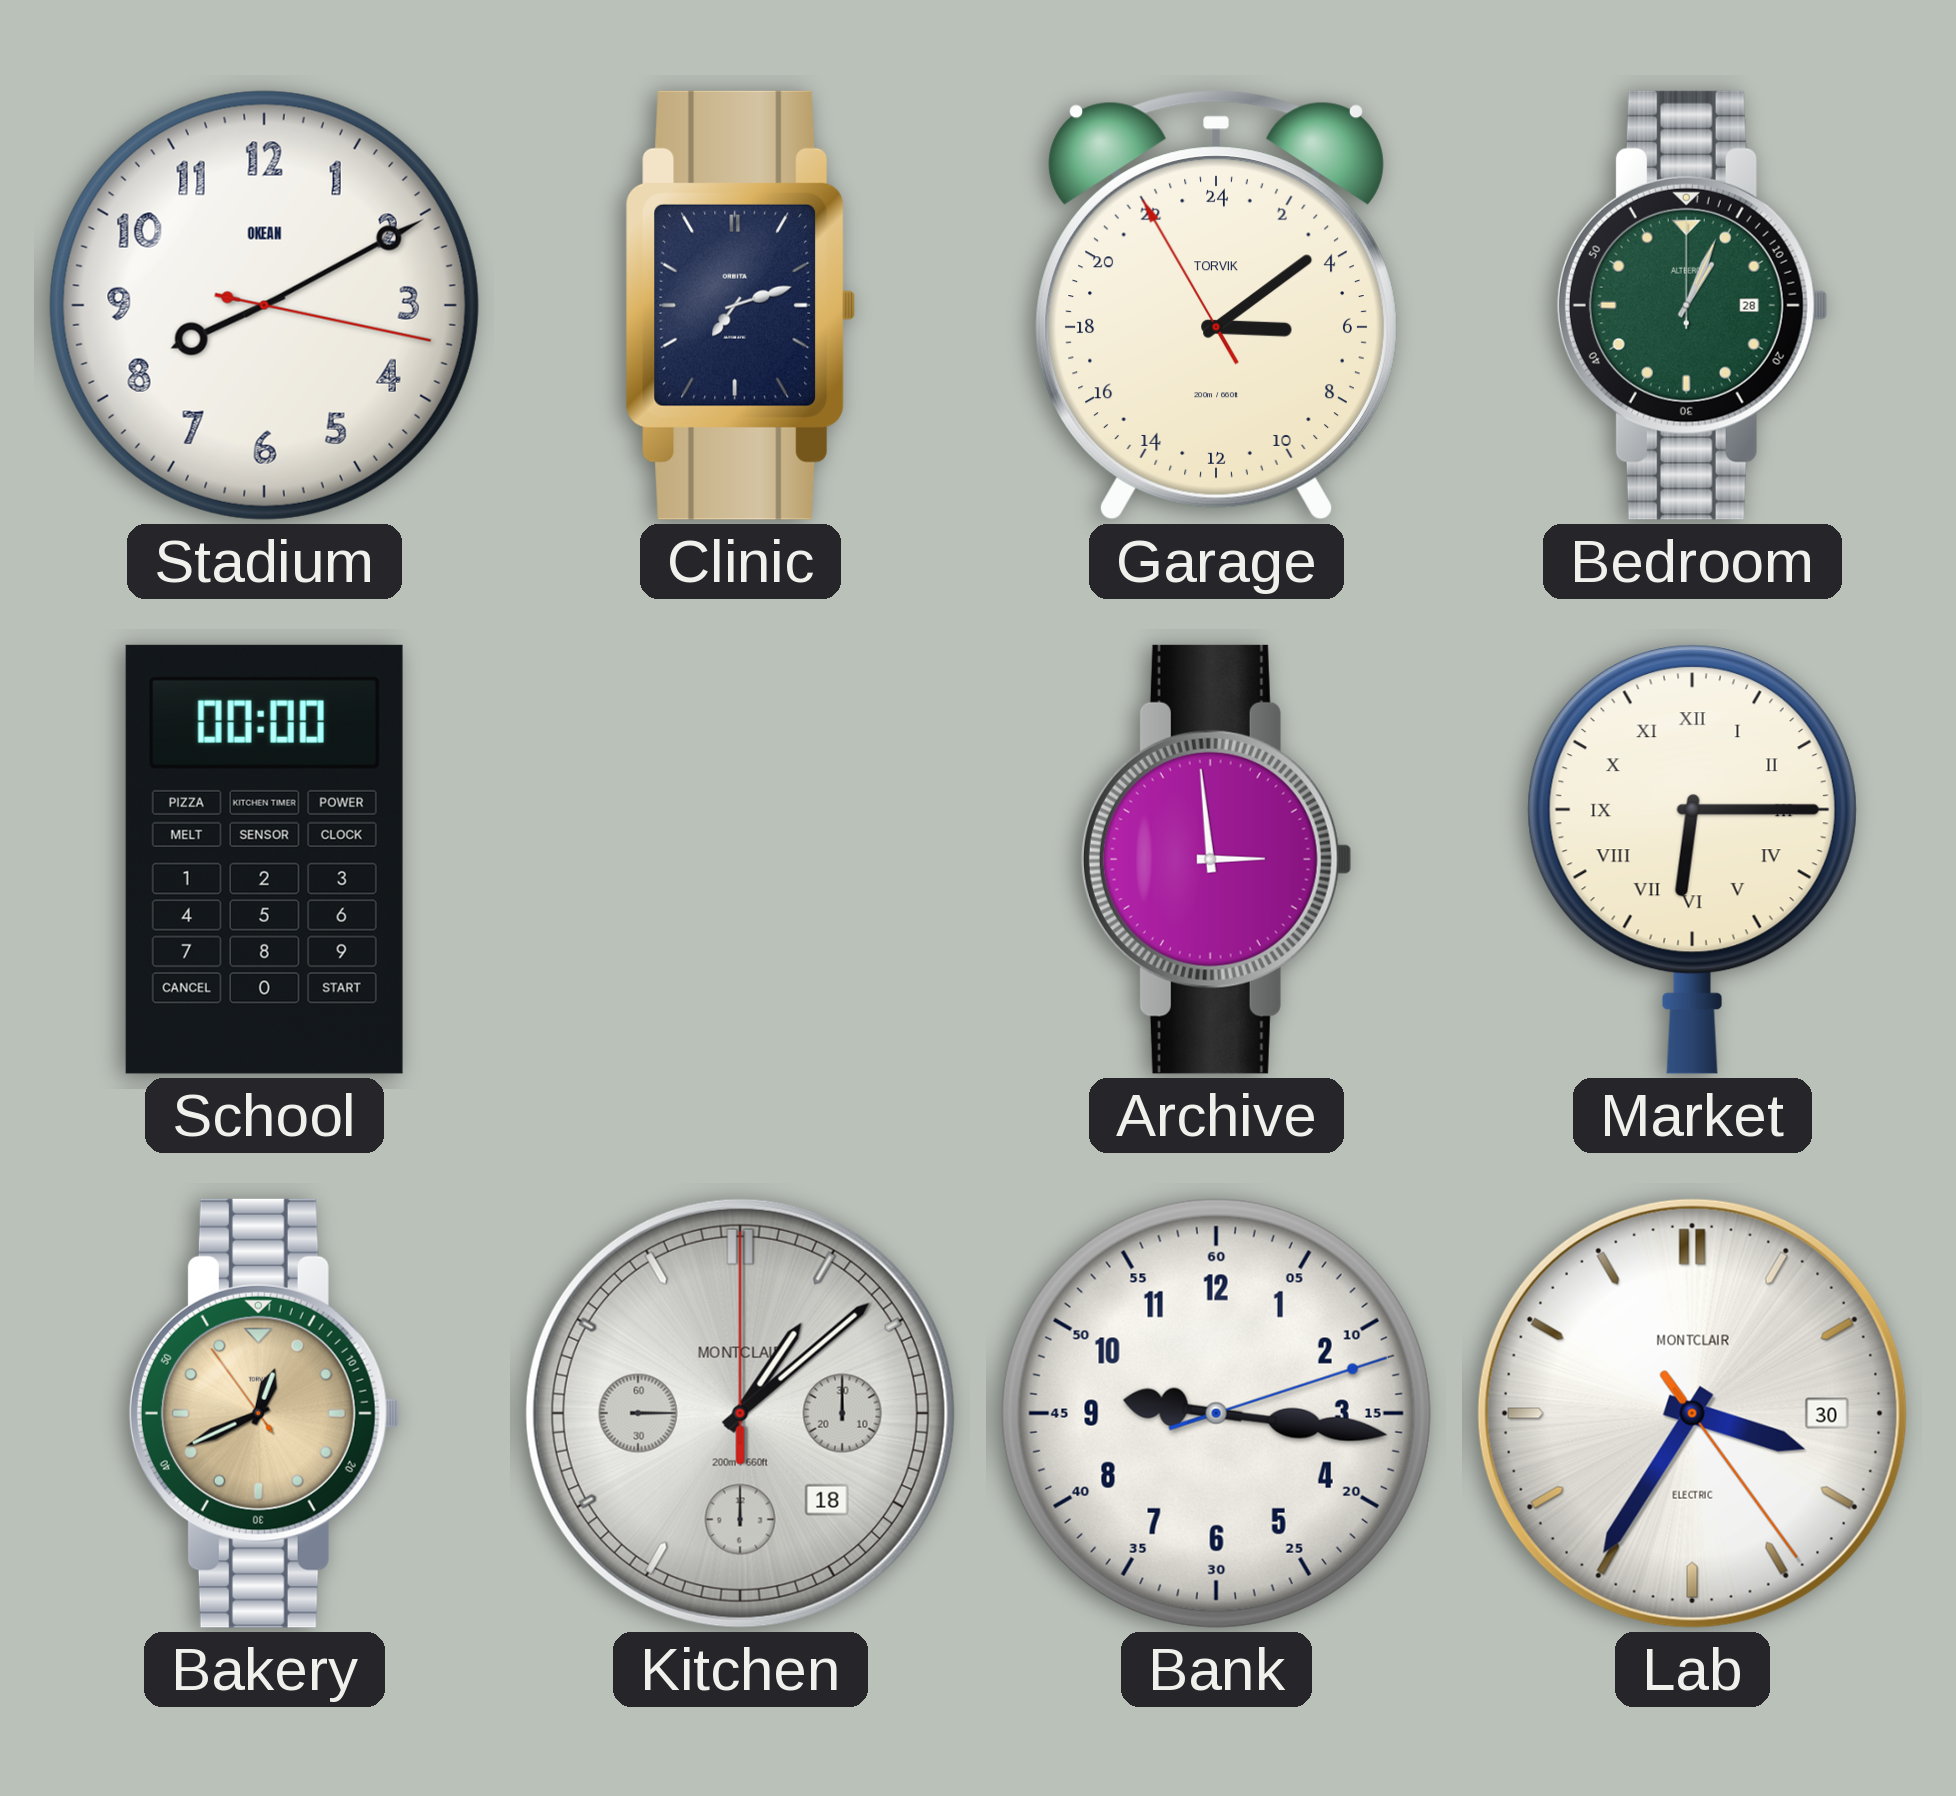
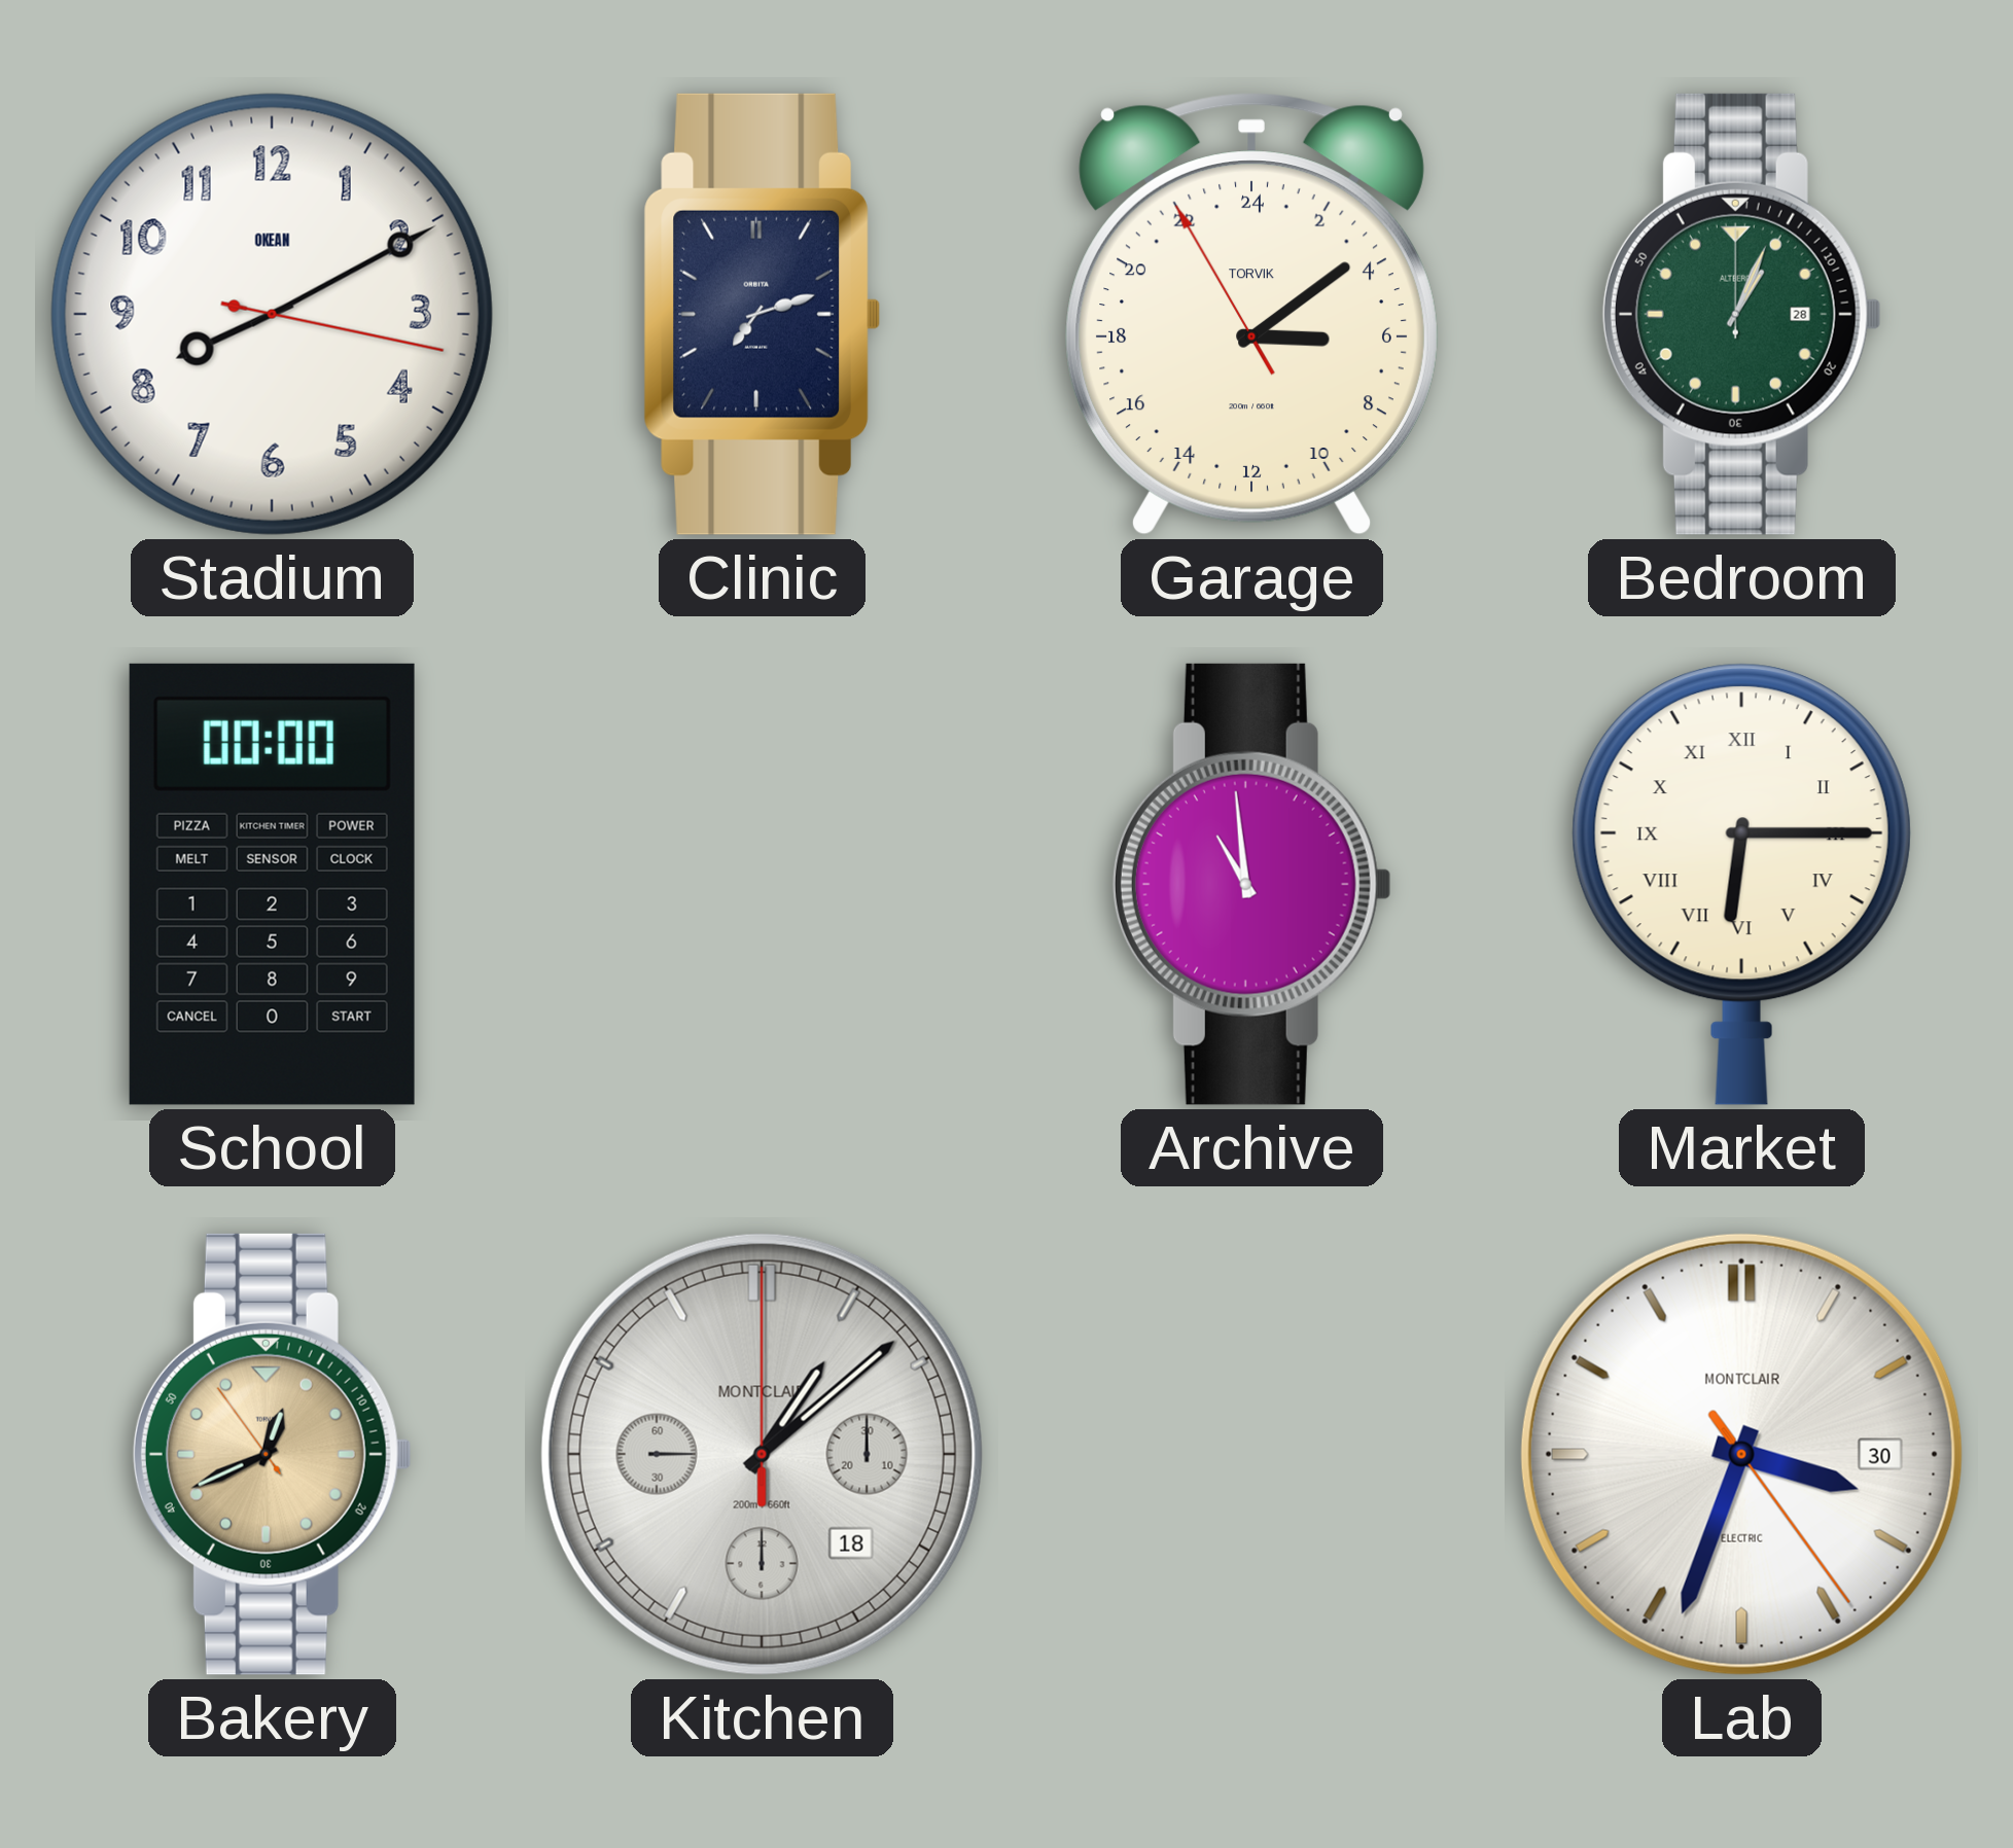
Archive: 2:59 -> 10:59 (1251, 884)
Bank: 9:16 -> none (1216, 1413)
Lab: 3:35 -> 3:33 (1741, 1454)
